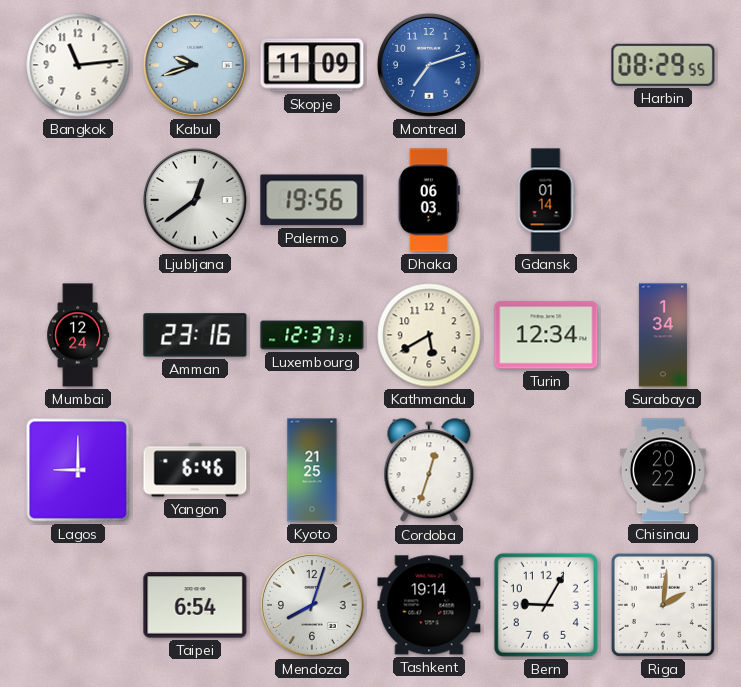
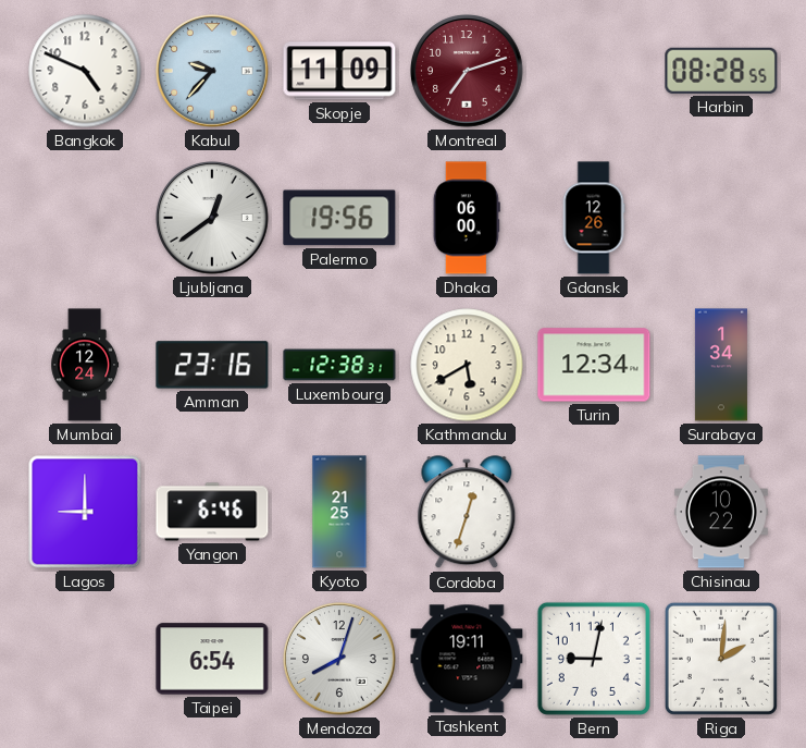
Bangkok: 11:14 -> 4:49 (85, 71)
Kabul: 9:42 -> 9:37 (212, 71)
Montreal dial: blue -> burgundy (467, 71)
Harbin: 08:29 -> 08:28 (721, 71)
Dhaka: 06:03 -> 06:00 (467, 218)
Gdansk: 01:14 -> 12:26 (594, 218)
Luxembourg: 12:37 -> 12:38 (339, 365)
Chisinau: 20:22 -> 10:22 (721, 512)
Tashkent: 19:14 -> 19:11 (467, 659)
Bern: 9:05 -> 9:02 (594, 659)
